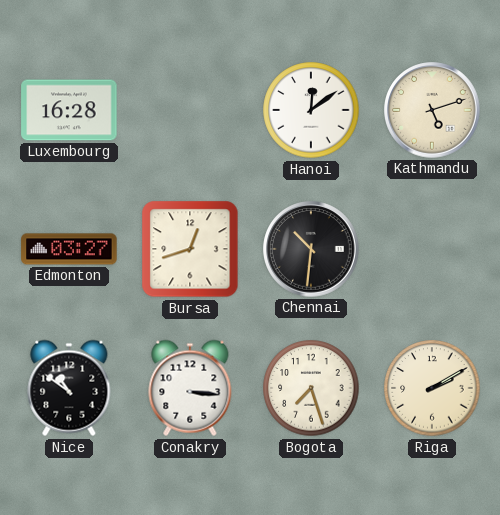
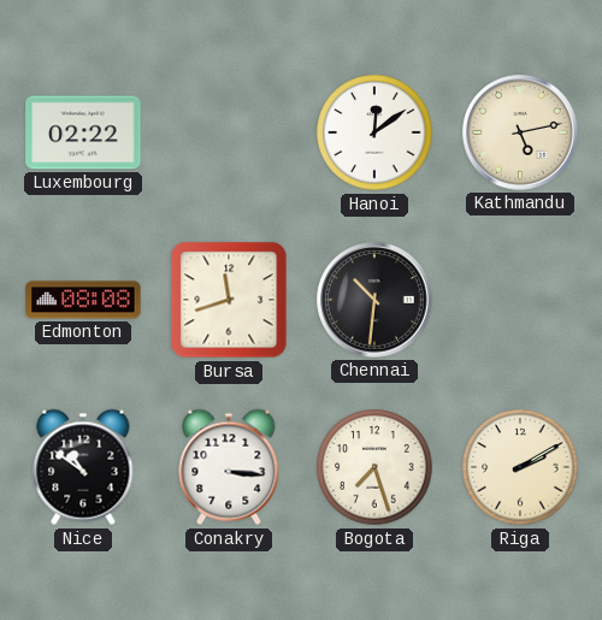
Luxembourg: 16:28 -> 02:22 (83, 132)
Kathmandu: 5:12 -> 5:13 (520, 132)
Edmonton: 03:27 -> 08:08 (83, 300)
Bursa: 12:42 -> 11:42 (229, 300)
